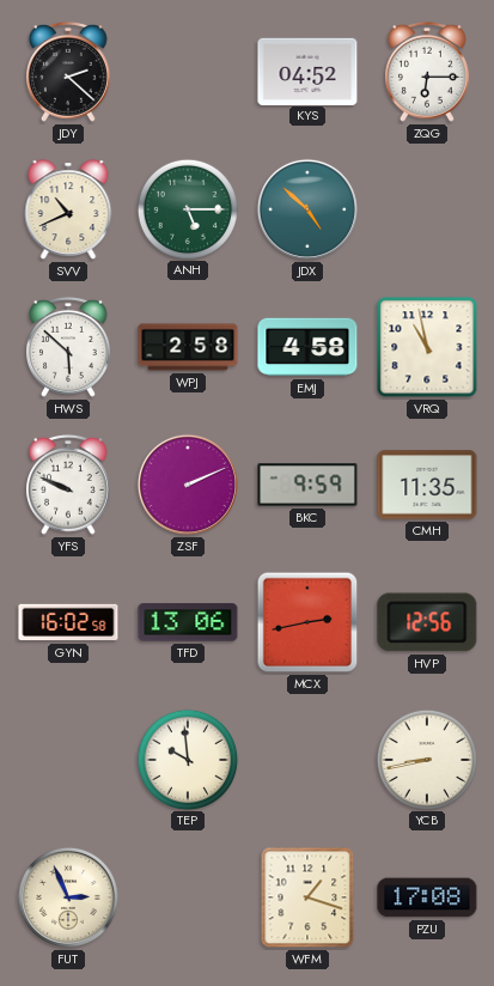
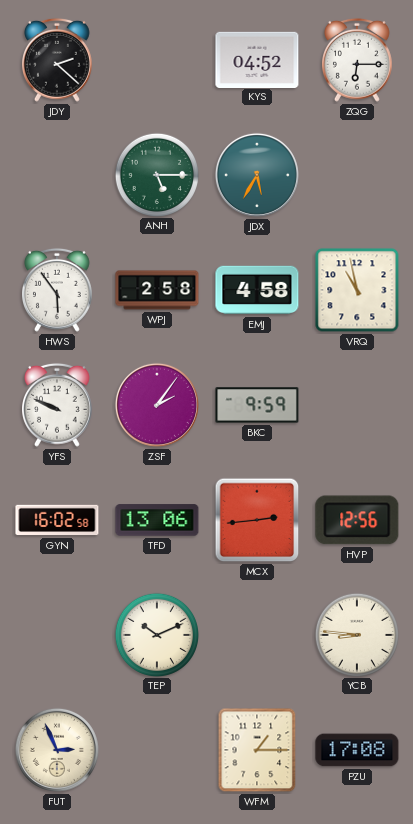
SVV: 10:41 -> none (68, 209)
JDX: 4:52 -> 5:35 (257, 175)
HWS: 5:52 -> 5:54 (58, 290)
ZSF: 2:11 -> 2:06 (157, 405)
CMH: 11:35 -> none (427, 485)
MCX: 2:43 -> 2:44 (257, 520)
TEP: 9:59 -> 10:11 (156, 634)
YCB: 8:43 -> 8:46 (356, 634)
WFM: 1:18 -> 1:15 (257, 750)
